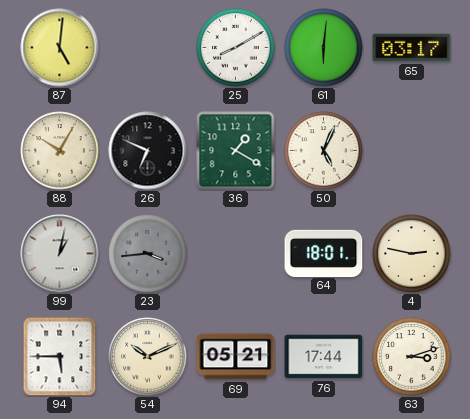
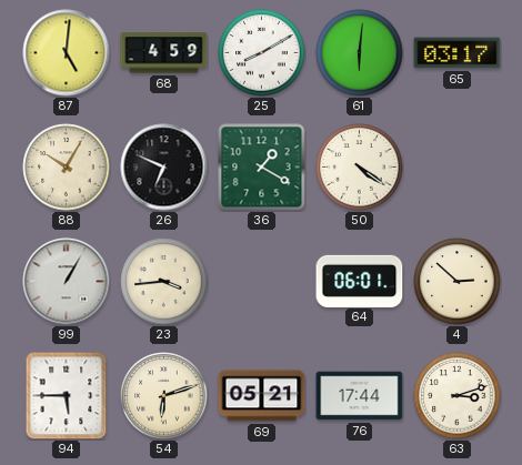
68: none -> 4:59 (164, 53)
50: 5:04 -> 4:21 (360, 168)
99: 1:02 -> 1:05 (67, 282)
23 dial: grey -> cream (164, 282)
64: 18:01 -> 06:01 (360, 281)
4: 2:47 -> 2:52 (458, 282)
54: 10:11 -> 6:12 (164, 396)
